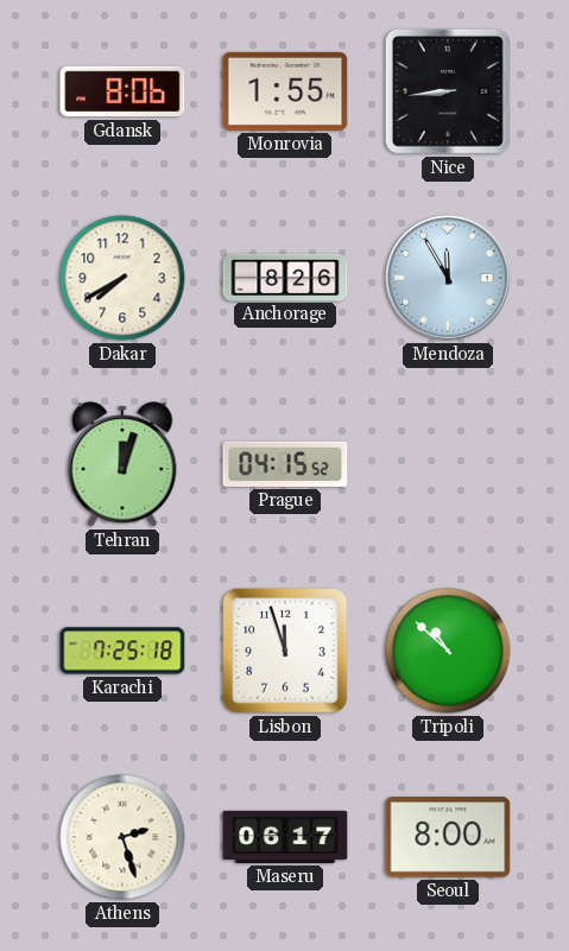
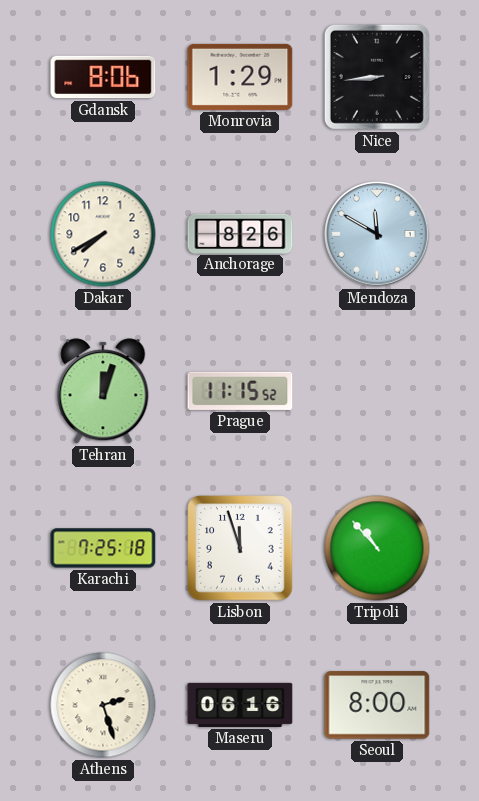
Monrovia: 1:55 -> 1:29 (240, 77)
Mendoza: 11:55 -> 11:50 (377, 234)
Prague: 04:15 -> 11:15 (240, 391)
Tripoli: 10:52 -> 10:53 (377, 548)
Maseru: 06:17 -> 06:16 (240, 705)
